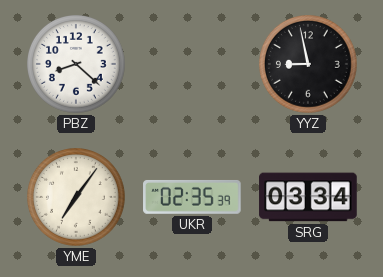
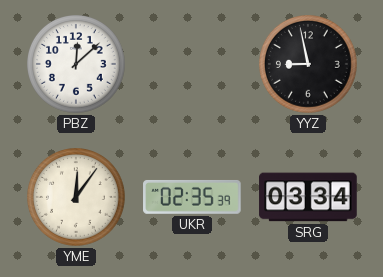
PBZ: 8:22 -> 12:08 (77, 65)
YME: 7:06 -> 12:06 (77, 198)
